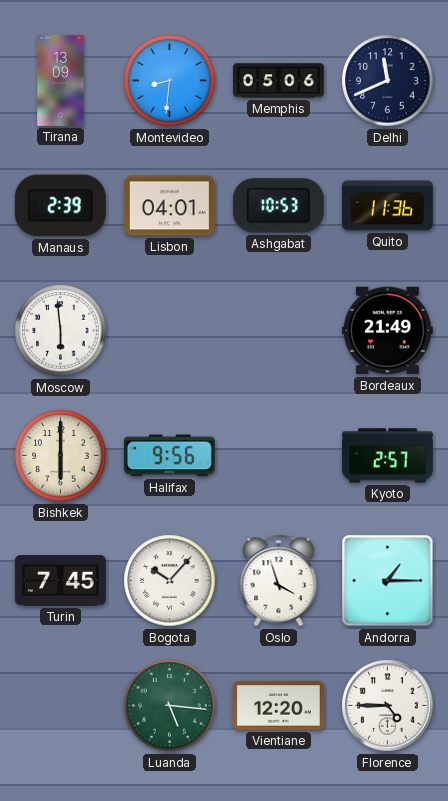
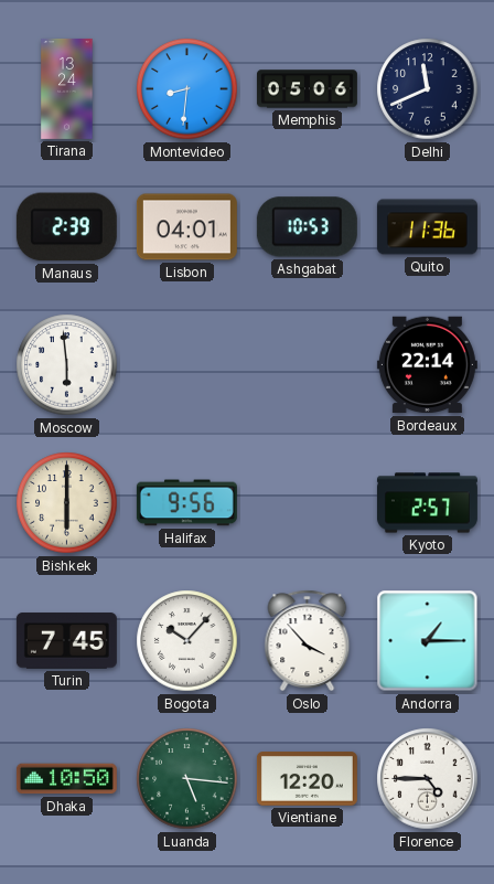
Tirana: 13:09 -> 13:24 (67, 88)
Bordeaux: 21:49 -> 22:14 (427, 365)
Oslo: 3:57 -> 3:53 (308, 641)
Dhaka: none -> 10:50 (66, 779)
